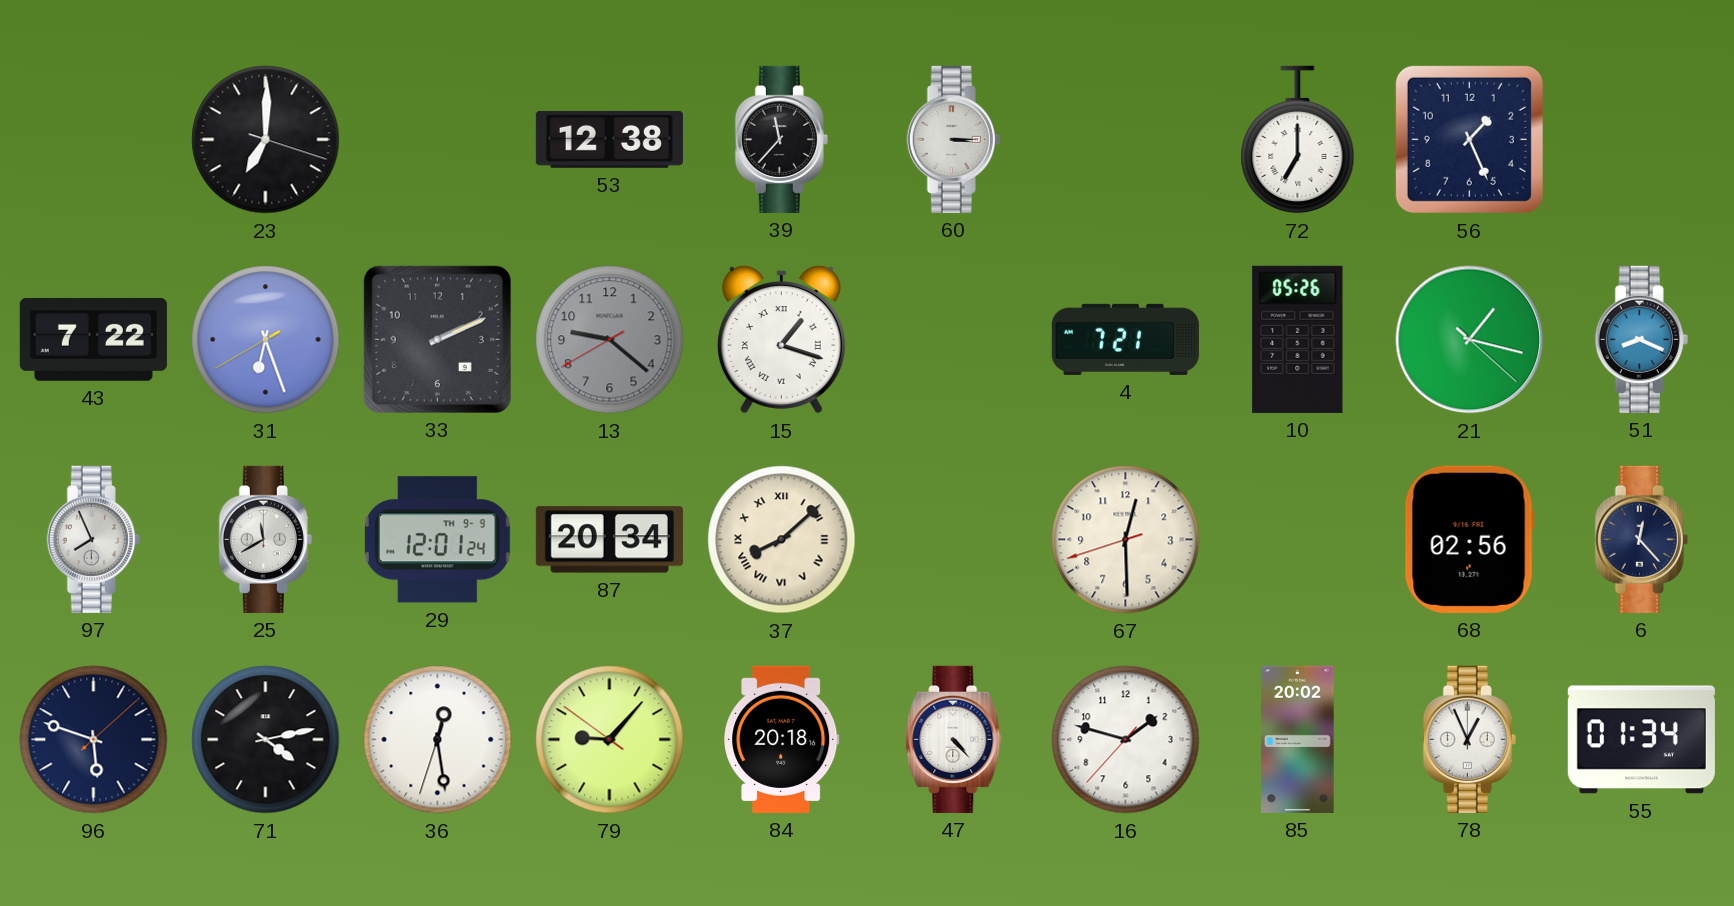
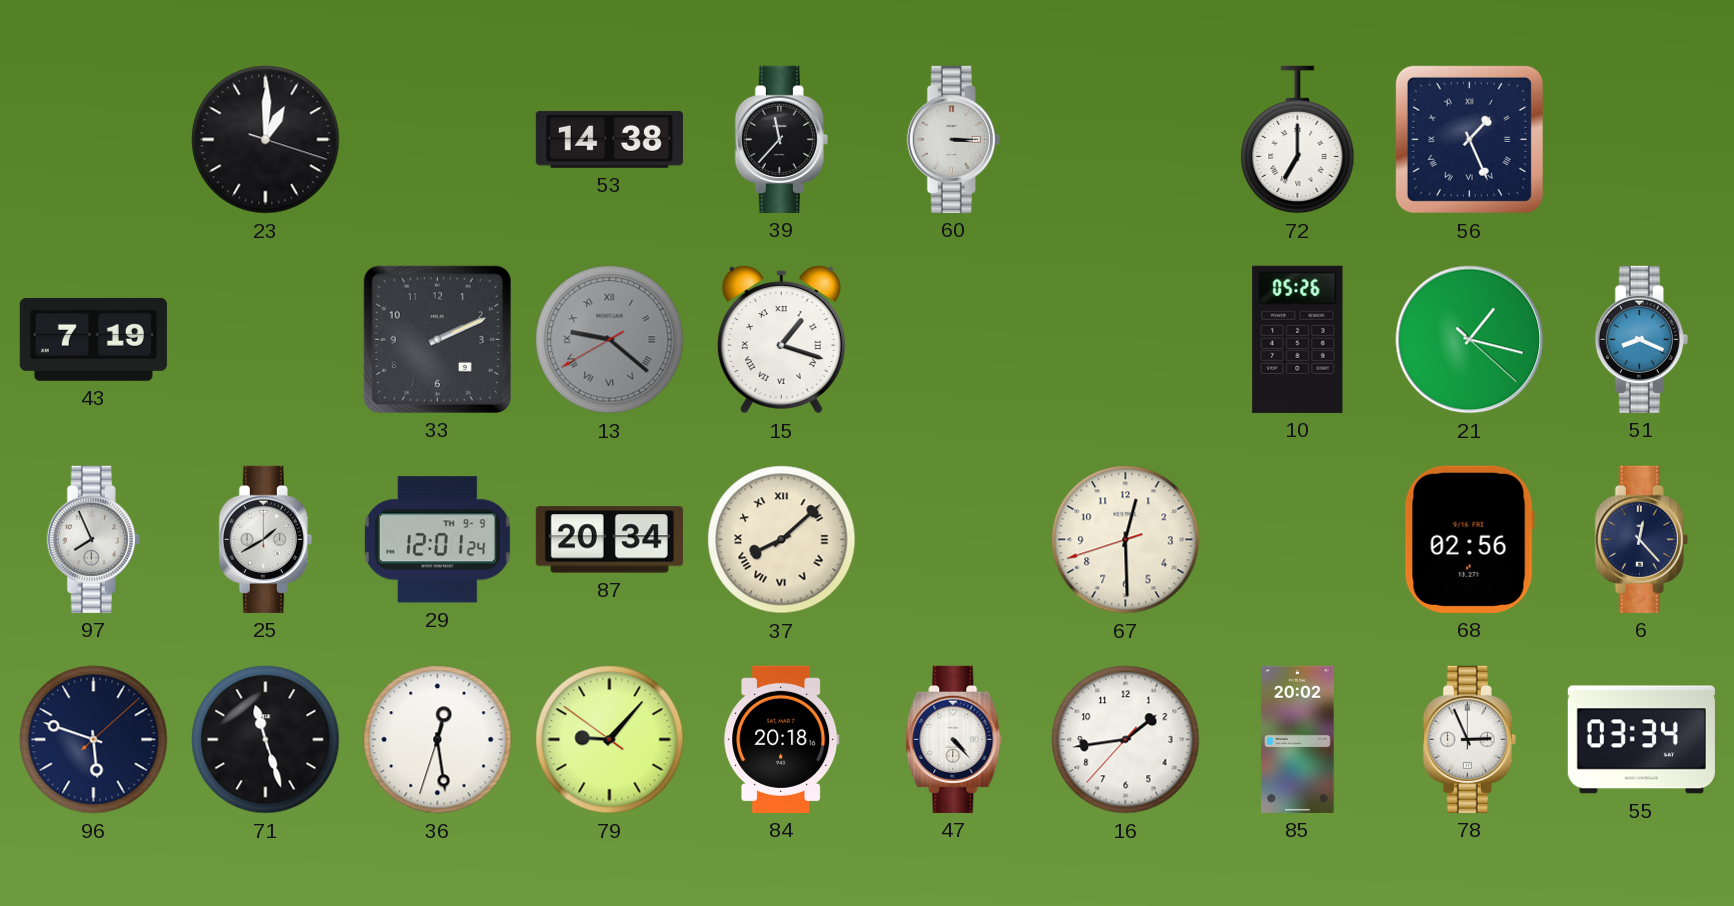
23: 7:00 -> 1:00 (266, 140)
53: 12:38 -> 14:38 (609, 139)
56 numerals: Arabic -> Roman (1469, 139)
43: 7:22 -> 7:19 (93, 339)
31: 6:26 -> none (266, 340)
13 numerals: Arabic -> Roman (610, 340)
4: 7:21 -> none (1125, 339)
25: 11:40 -> 1:40 (265, 539)
71: 4:13 -> 11:27 (266, 740)
16: 1:47 -> 1:43 (1126, 740)
78: 12:56 -> 2:56 (1469, 739)
55: 01:34 -> 03:34 (1641, 740)
